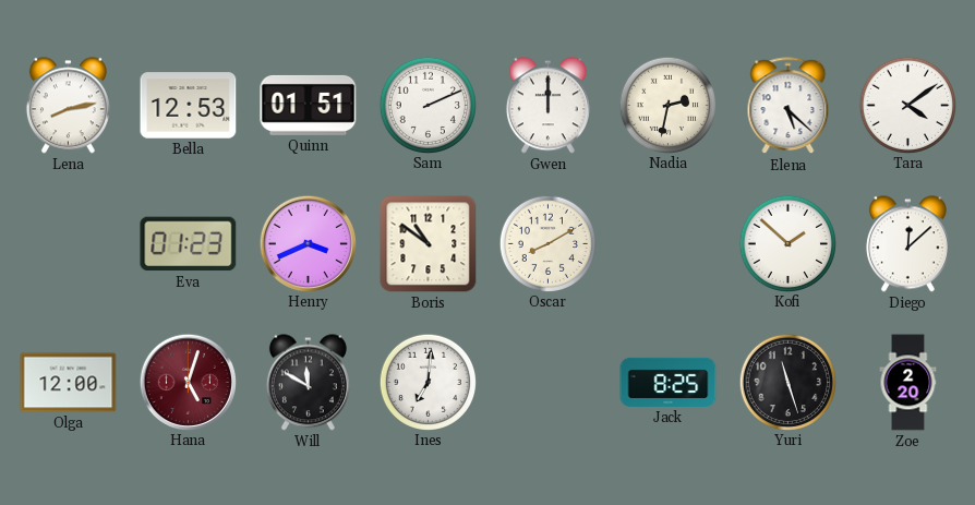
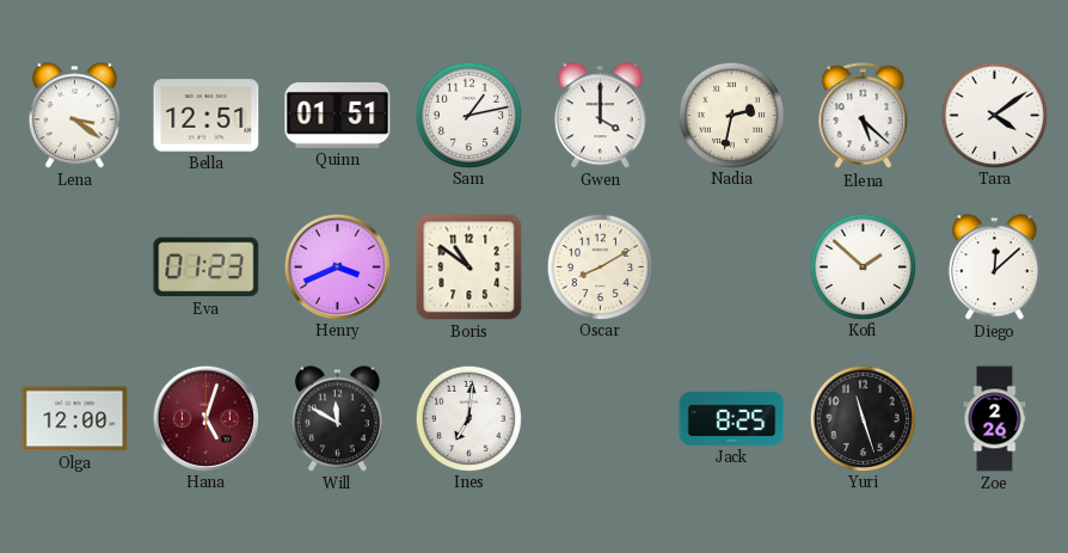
Lena: 8:13 -> 3:21 (74, 116)
Bella: 12:53 -> 12:51 (207, 116)
Sam: 2:11 -> 1:13 (468, 115)
Gwen: 12:00 -> 4:00 (600, 116)
Zoe: 2:20 -> 2:26 (995, 419)
